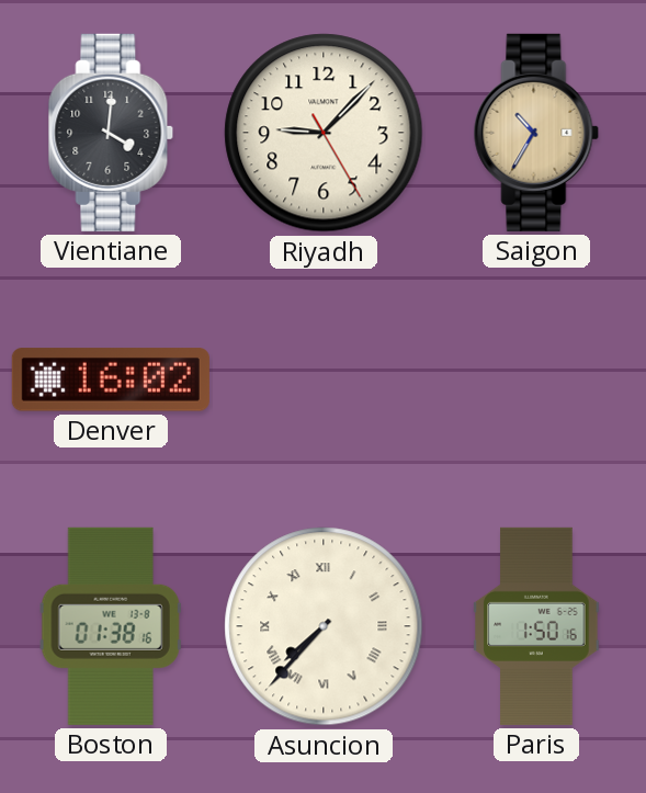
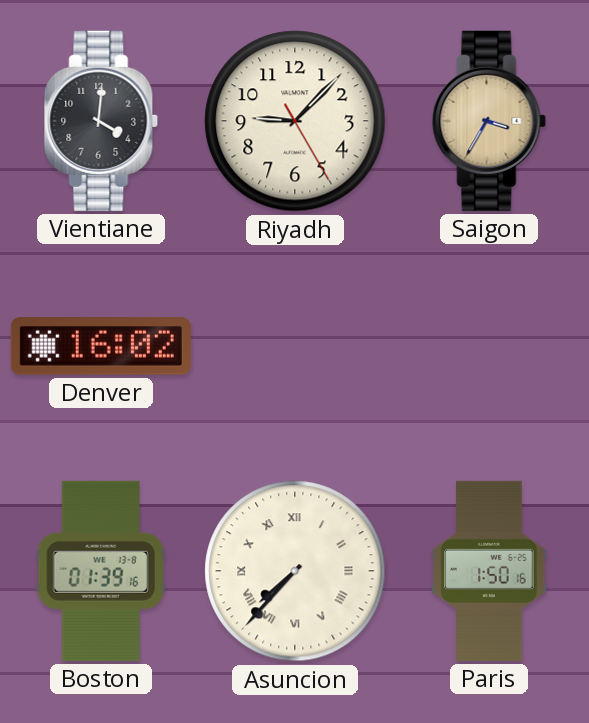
Saigon: 10:35 -> 3:35 (489, 121)
Boston: 01:38 -> 01:39 (101, 571)
